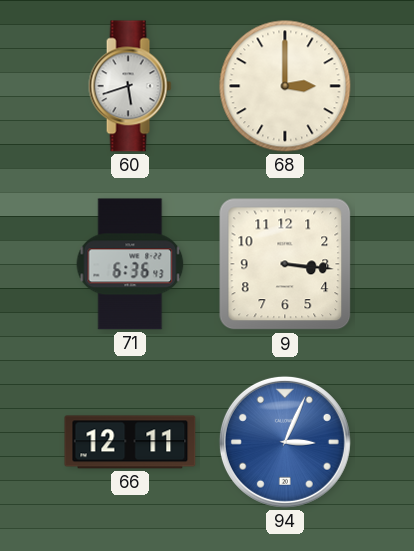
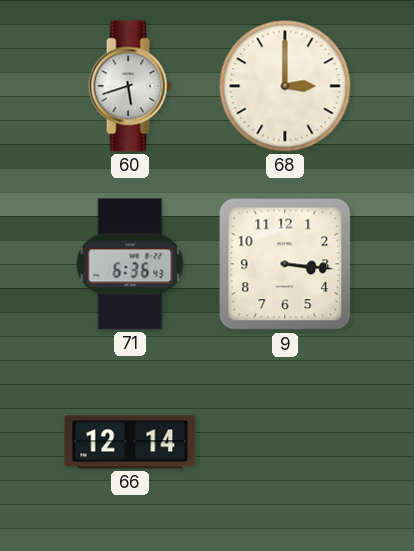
66: 12:11 -> 12:14 (130, 442)
94: 3:04 -> none (285, 442)
